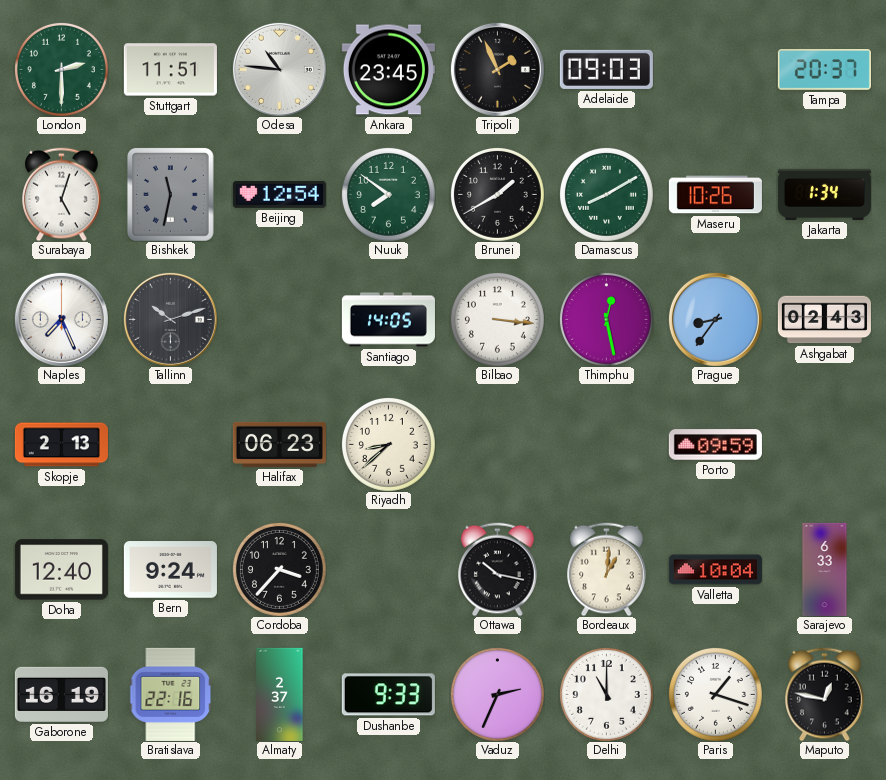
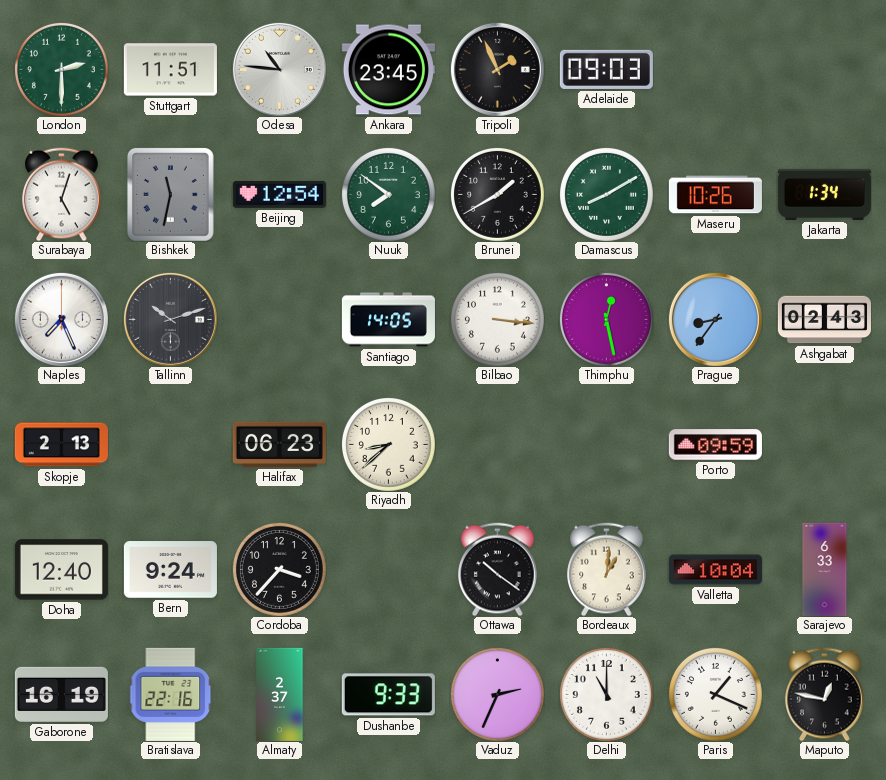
Tampa: 20:37 -> none (824, 70)
Ottawa: 10:17 -> 10:21 (498, 569)
Paris: 1:18 -> 1:19 (715, 694)
